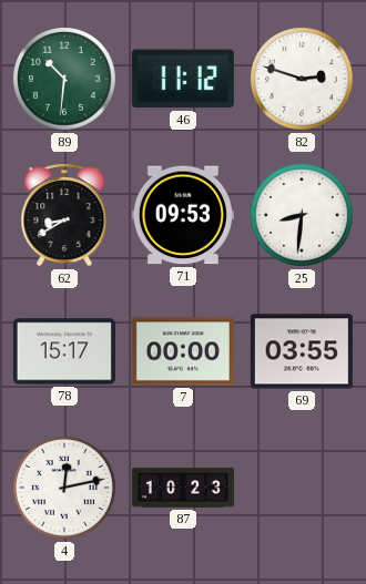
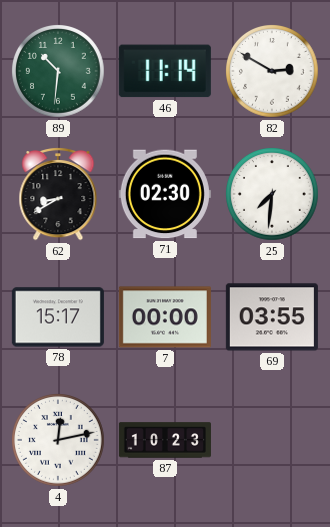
46: 11:12 -> 11:14 (165, 71)
82: 2:48 -> 2:50 (273, 72)
71: 09:53 -> 02:30 (165, 194)
25: 8:31 -> 7:31 (273, 195)
